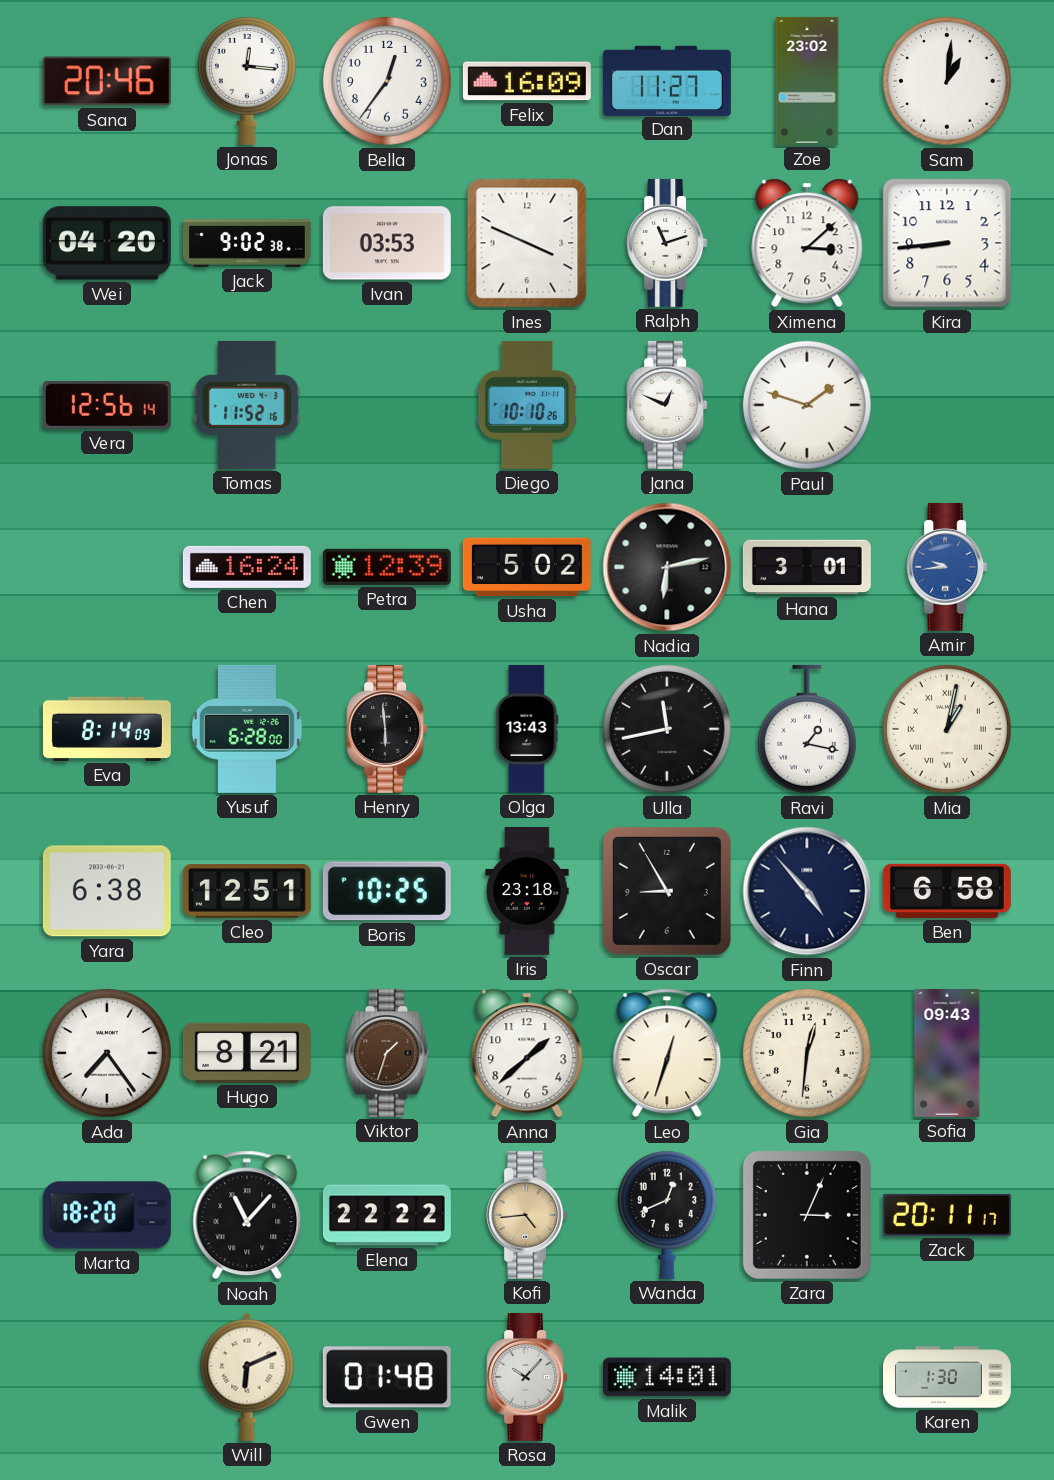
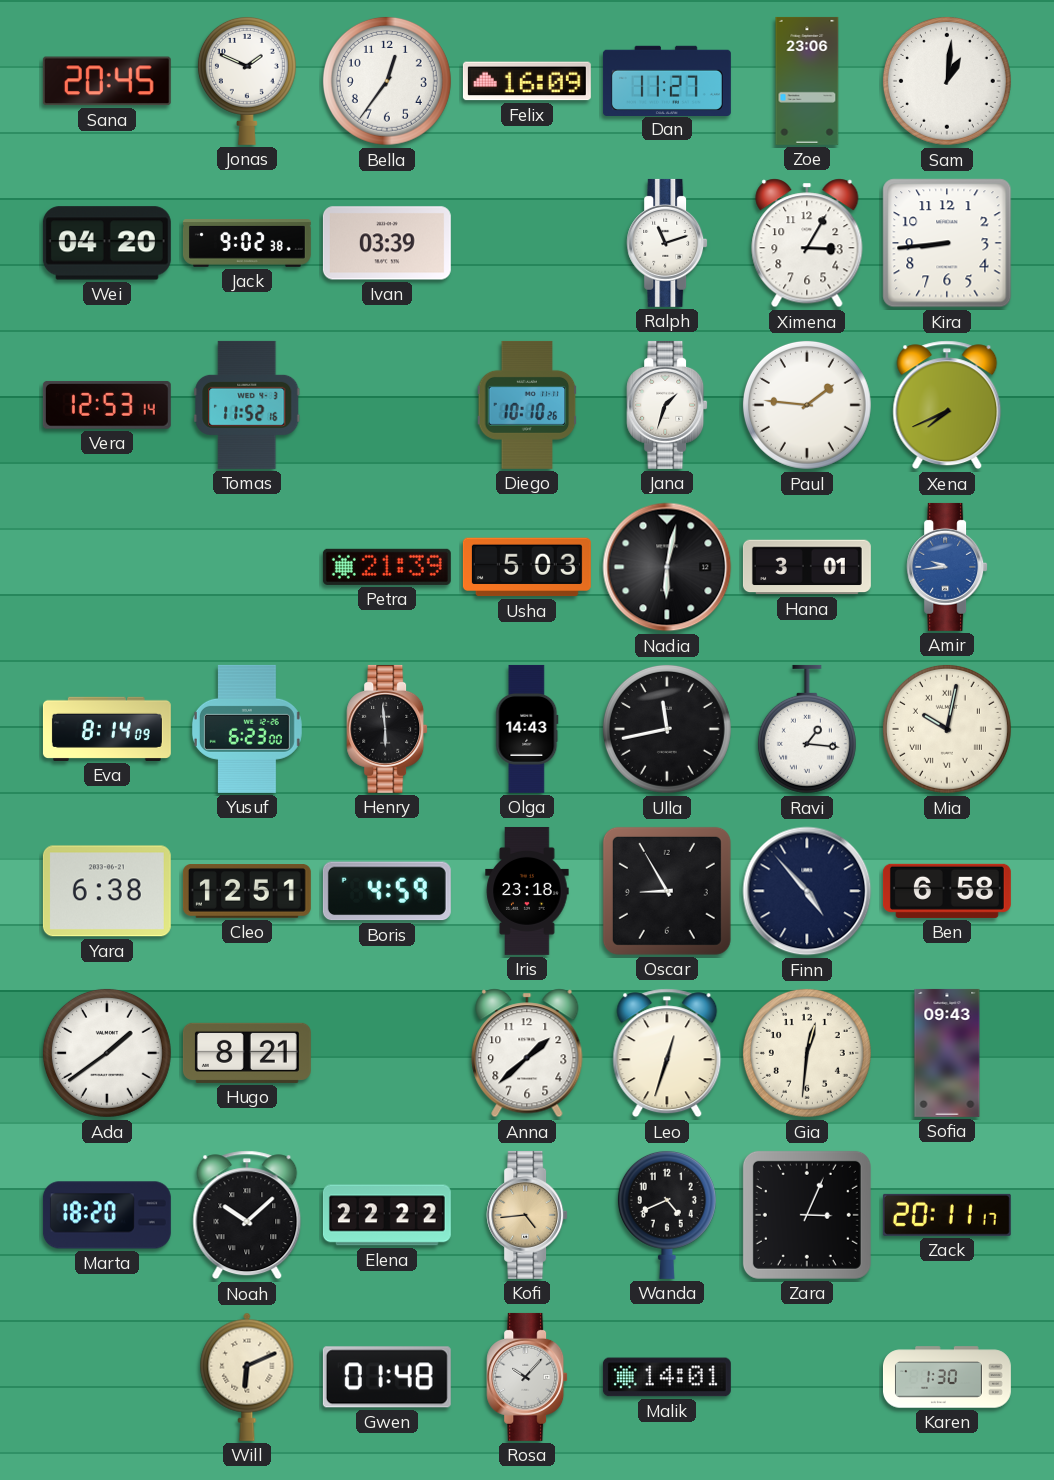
Sana: 20:46 -> 20:45 (107, 81)
Jonas: 12:16 -> 1:49 (247, 80)
Zoe: 23:02 -> 23:06 (807, 81)
Ivan: 03:53 -> 03:39 (387, 243)
Ines: 3:49 -> none (527, 243)
Ximena: 3:08 -> 3:05 (807, 243)
Vera: 12:56 -> 12:53 (107, 405)
Jana: 12:49 -> 1:33 (667, 405)
Paul: 1:48 -> 1:46 (807, 405)
Xena: none -> 7:41 (947, 405)
Chen: 16:24 -> none (247, 567)
Petra: 12:39 -> 21:39 (387, 567)
Usha: 5:02 -> 5:03 (527, 567)
Nadia: 6:13 -> 6:02 (667, 567)
Yusuf: 6:28 -> 6:23 (247, 729)
Olga: 13:43 -> 14:43 (527, 729)
Ravi: 1:17 -> 1:16 (807, 729)
Mia: 1:02 -> 10:02 (947, 729)
Boris: 10:25 -> 4:59 (387, 891)
Ada: 7:24 -> 1:39 (107, 1053)
Viktor: 1:33 -> none (387, 1053)
Noah: 11:07 -> 10:08 (247, 1215)
Wanda: 12:41 -> 4:41 (667, 1214)
